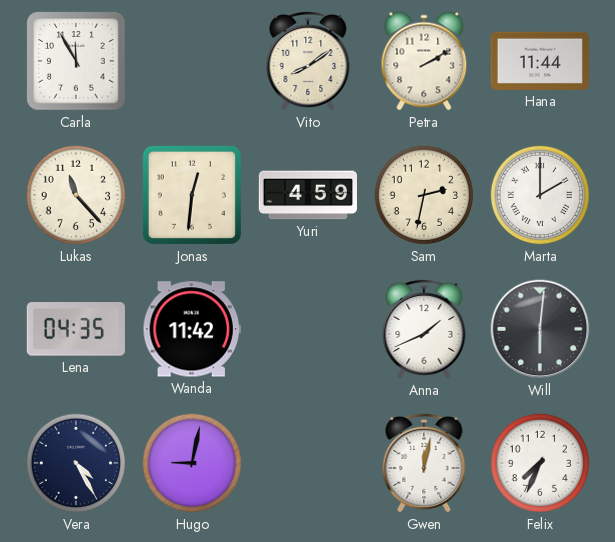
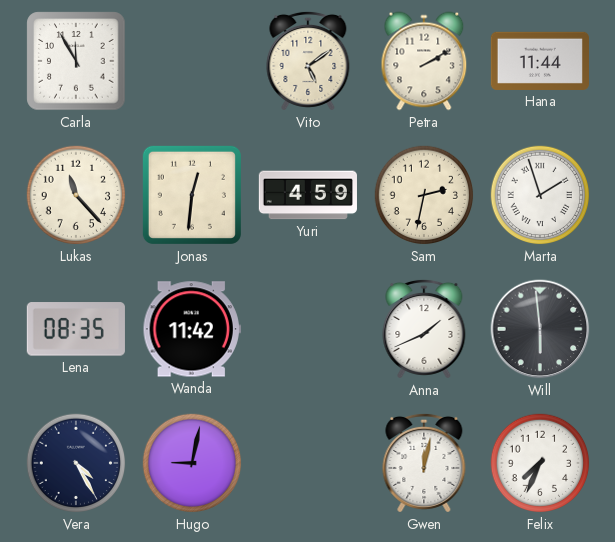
Vito: 8:09 -> 5:09 (308, 61)
Marta: 2:00 -> 1:57 (540, 195)
Lena: 04:35 -> 08:35 (76, 329)
Will: 6:01 -> 5:59 (540, 329)
